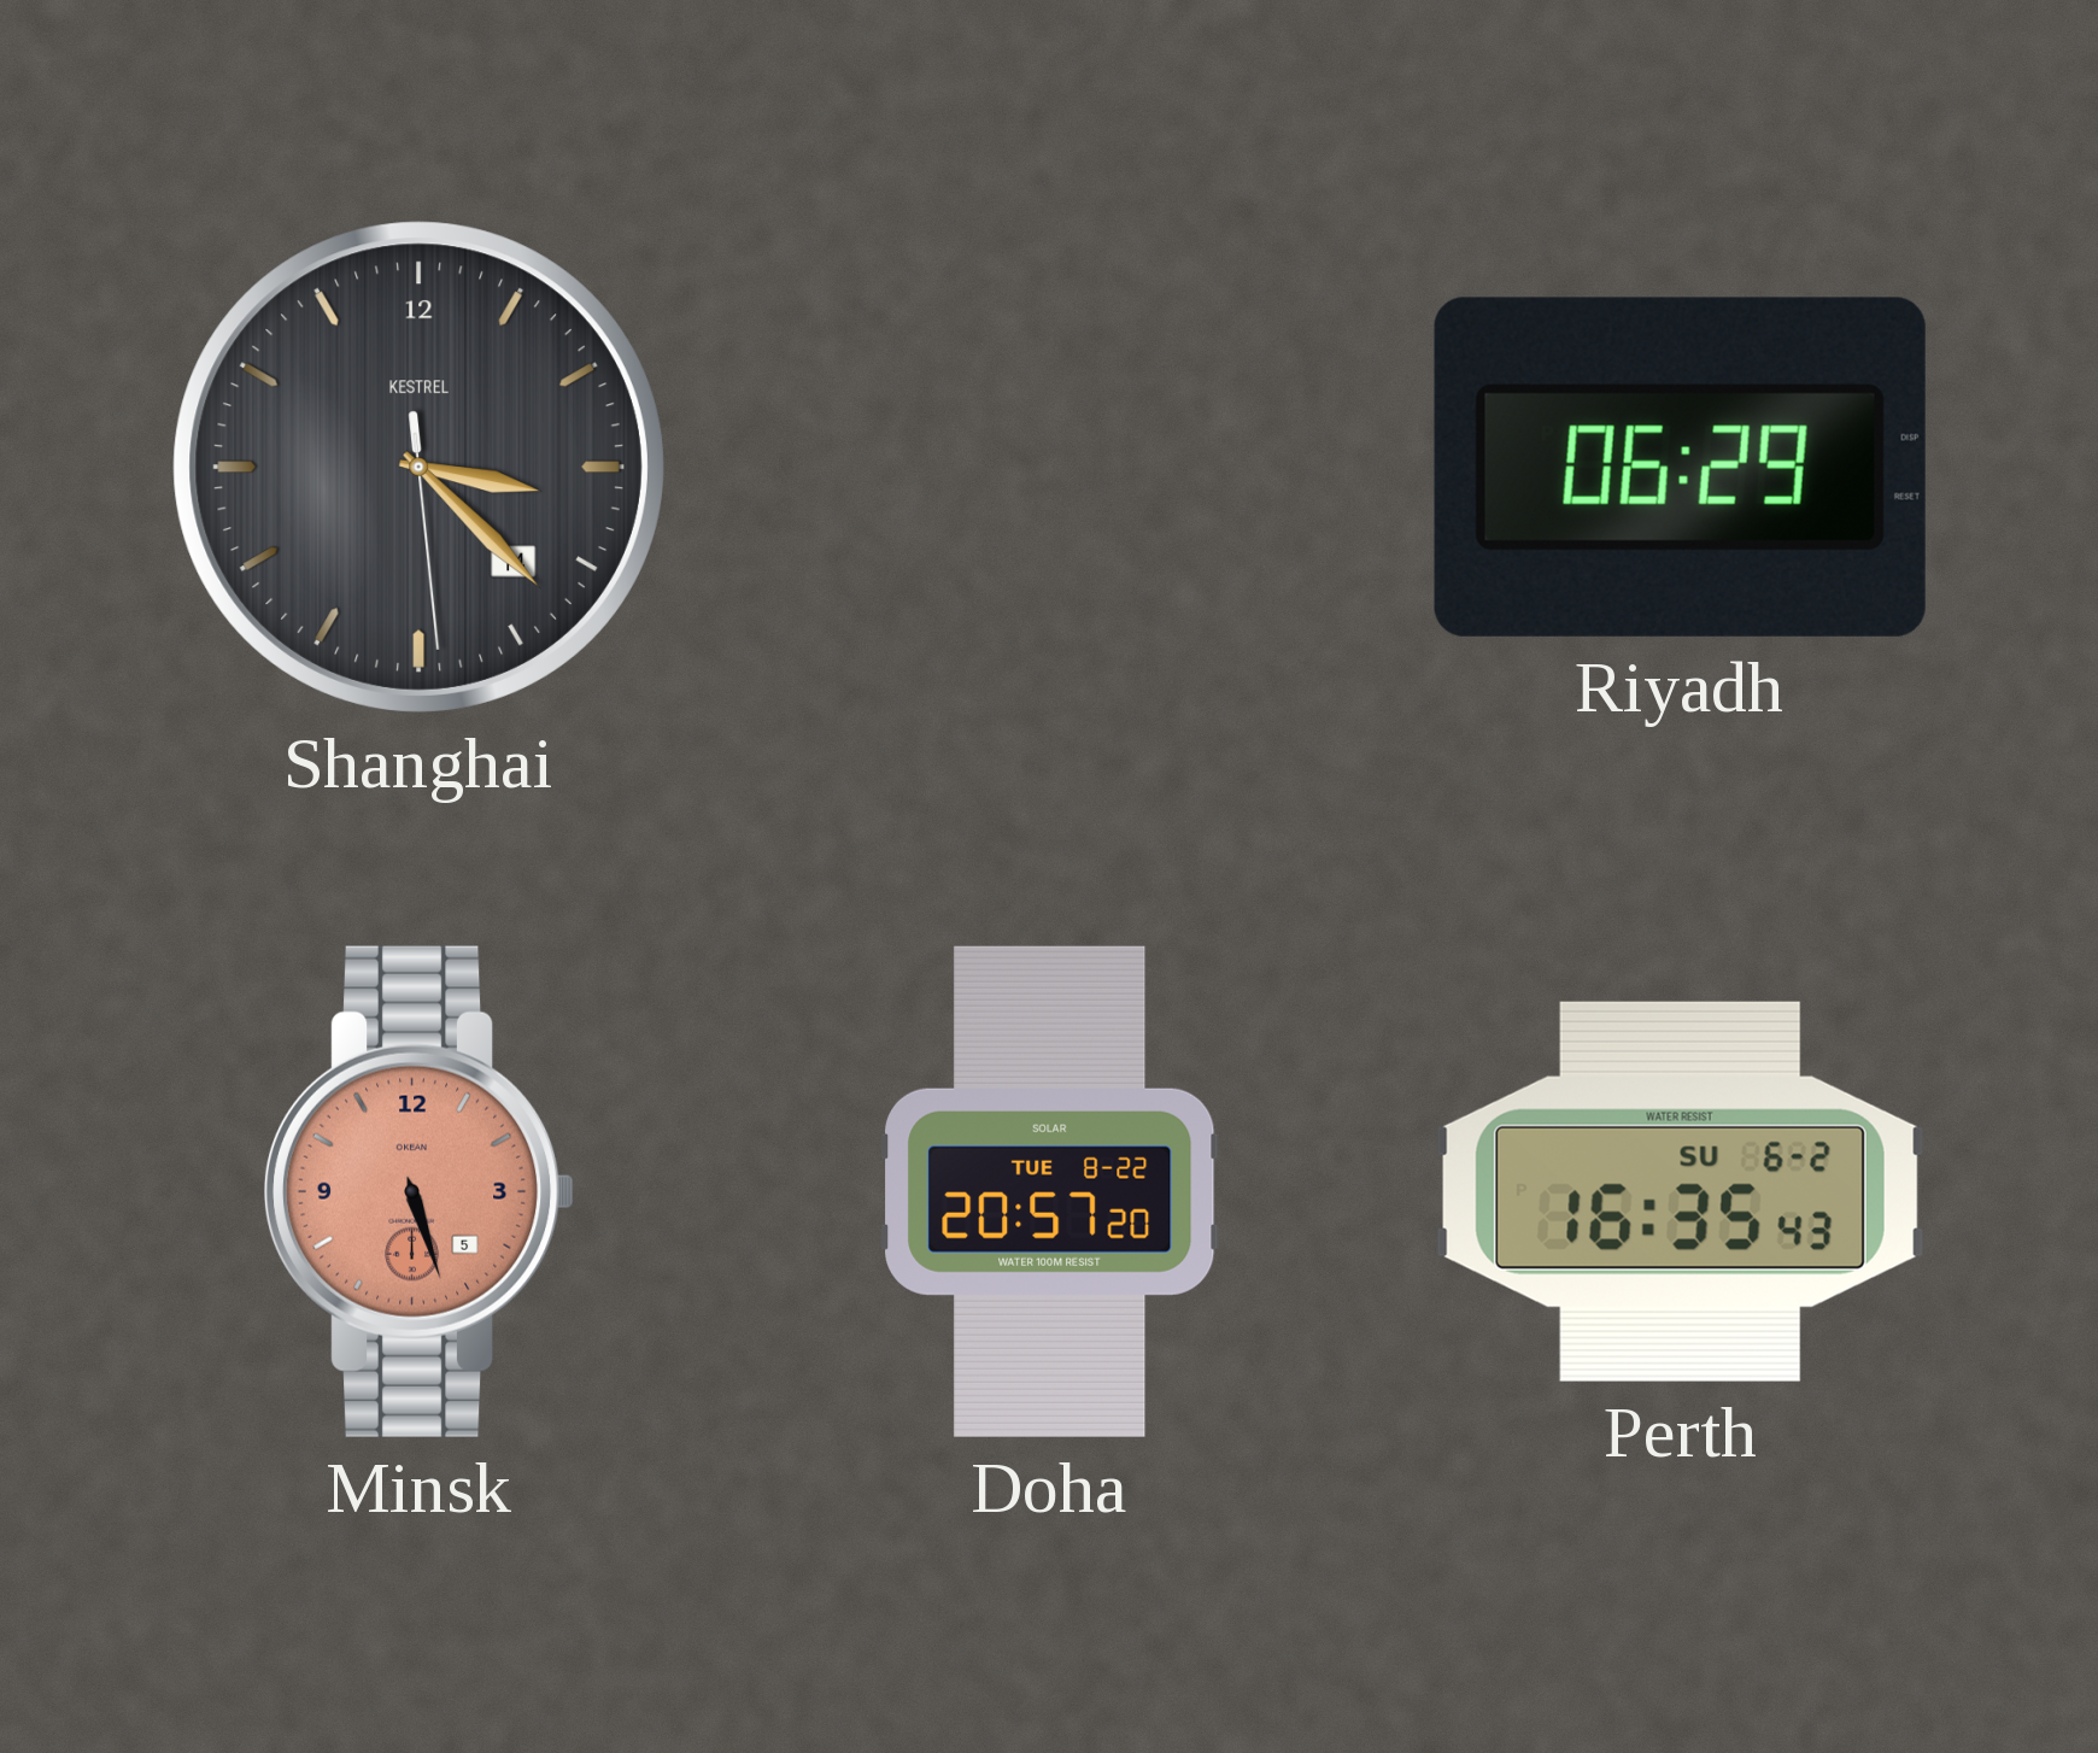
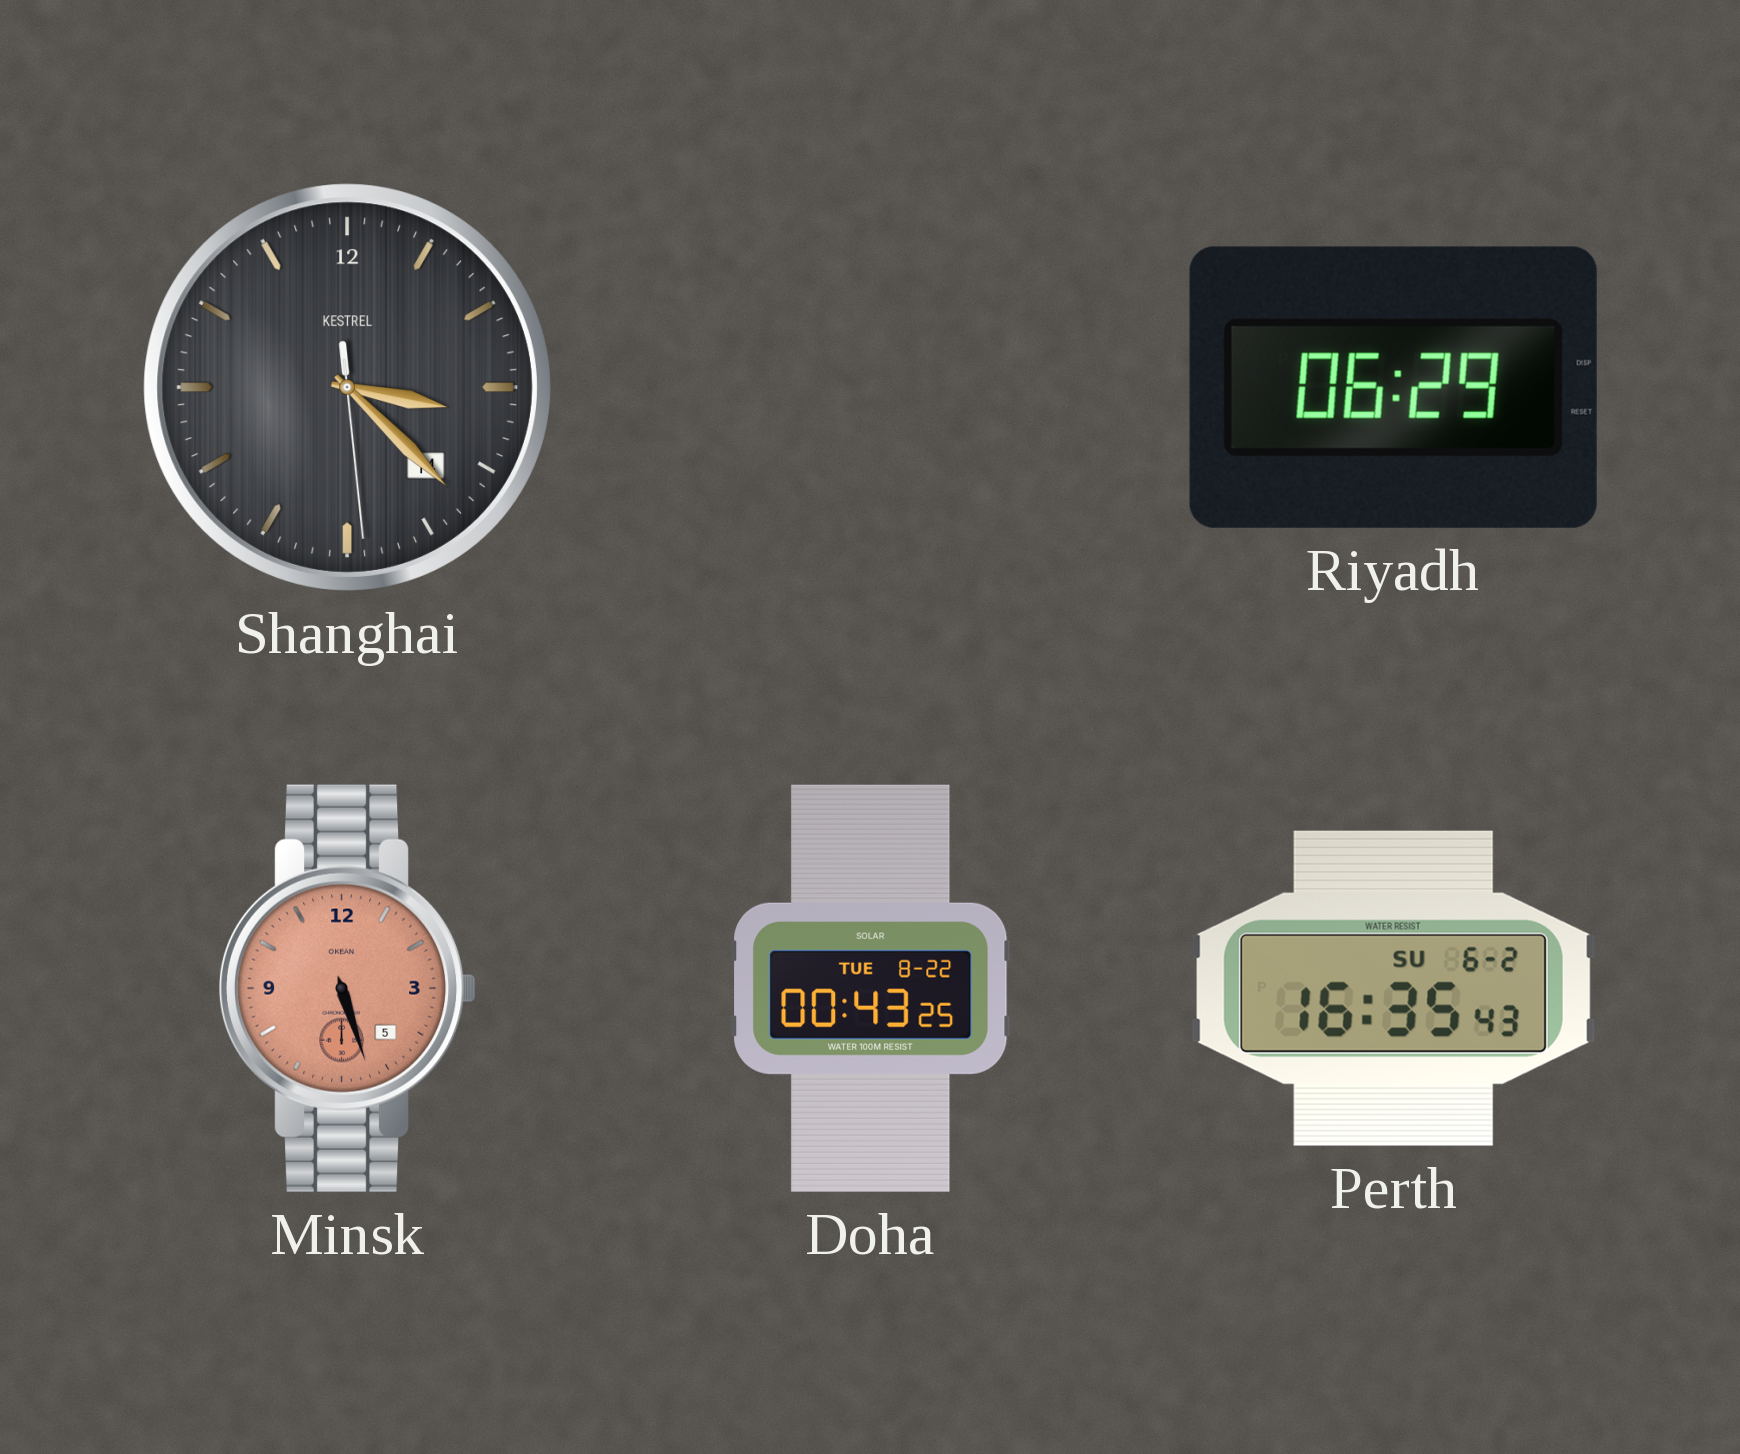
Doha: 20:57 -> 00:43 (871, 988)
